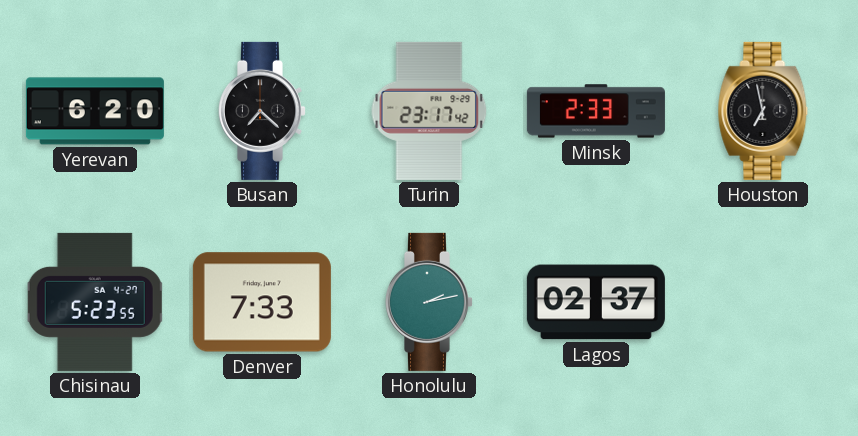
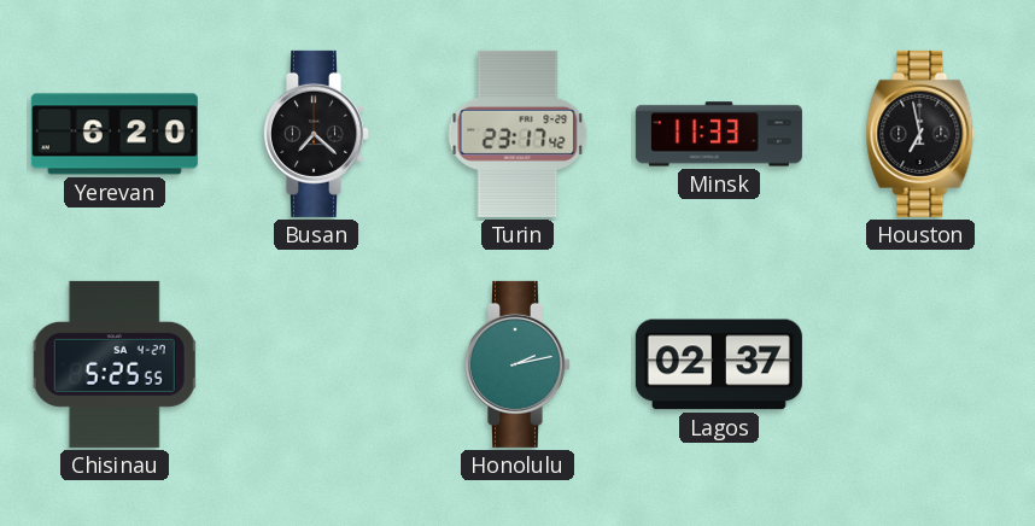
Minsk: 2:33 -> 11:33 (719, 134)
Chisinau: 5:23 -> 5:25 (115, 364)
Denver: 7:33 -> none (262, 302)
